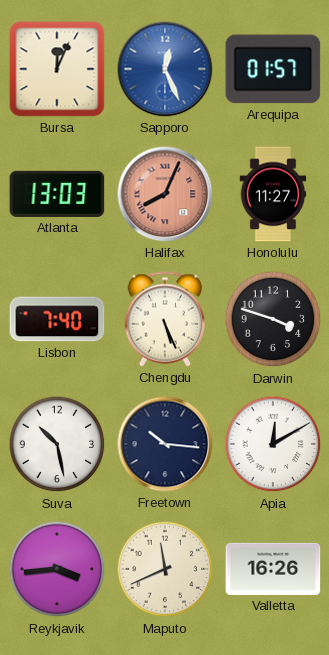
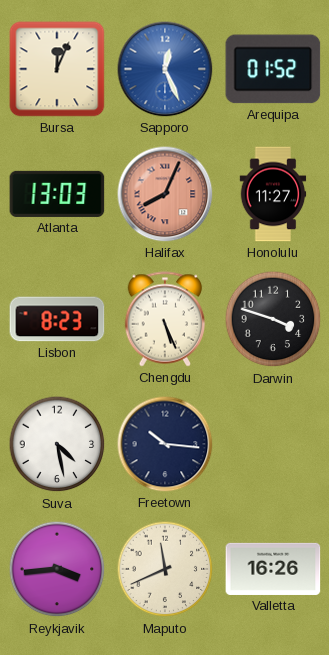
Arequipa: 01:57 -> 01:52 (273, 69)
Lisbon: 7:40 -> 8:23 (57, 319)
Suva: 10:28 -> 4:28 (57, 444)
Apia: 12:10 -> none (273, 444)
